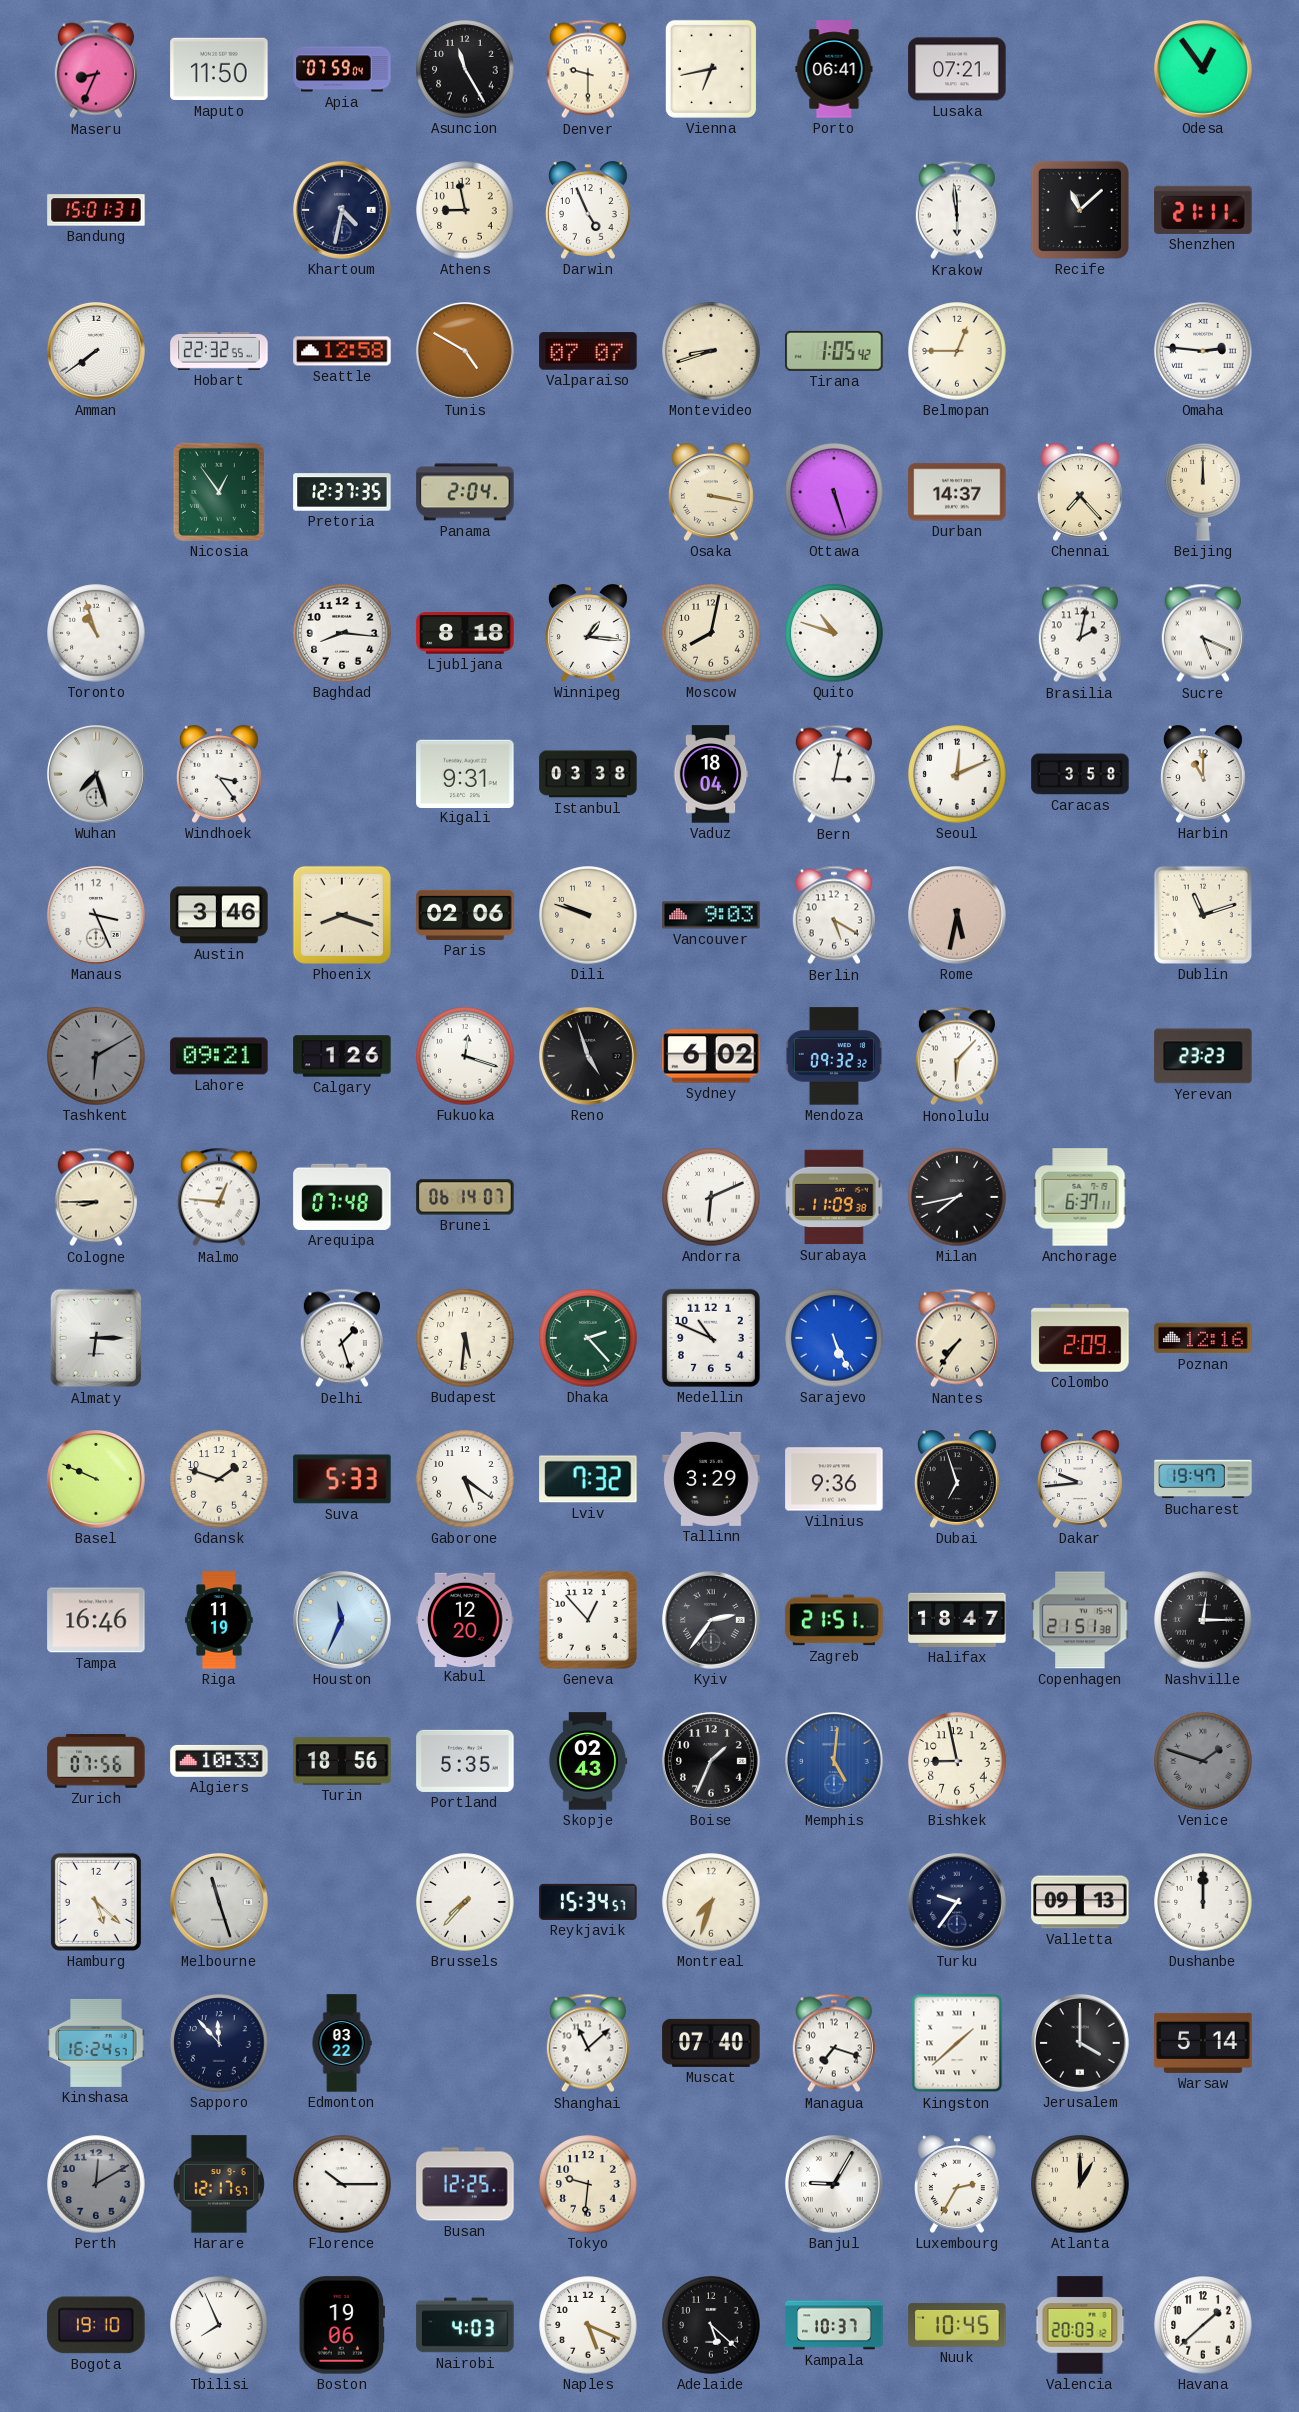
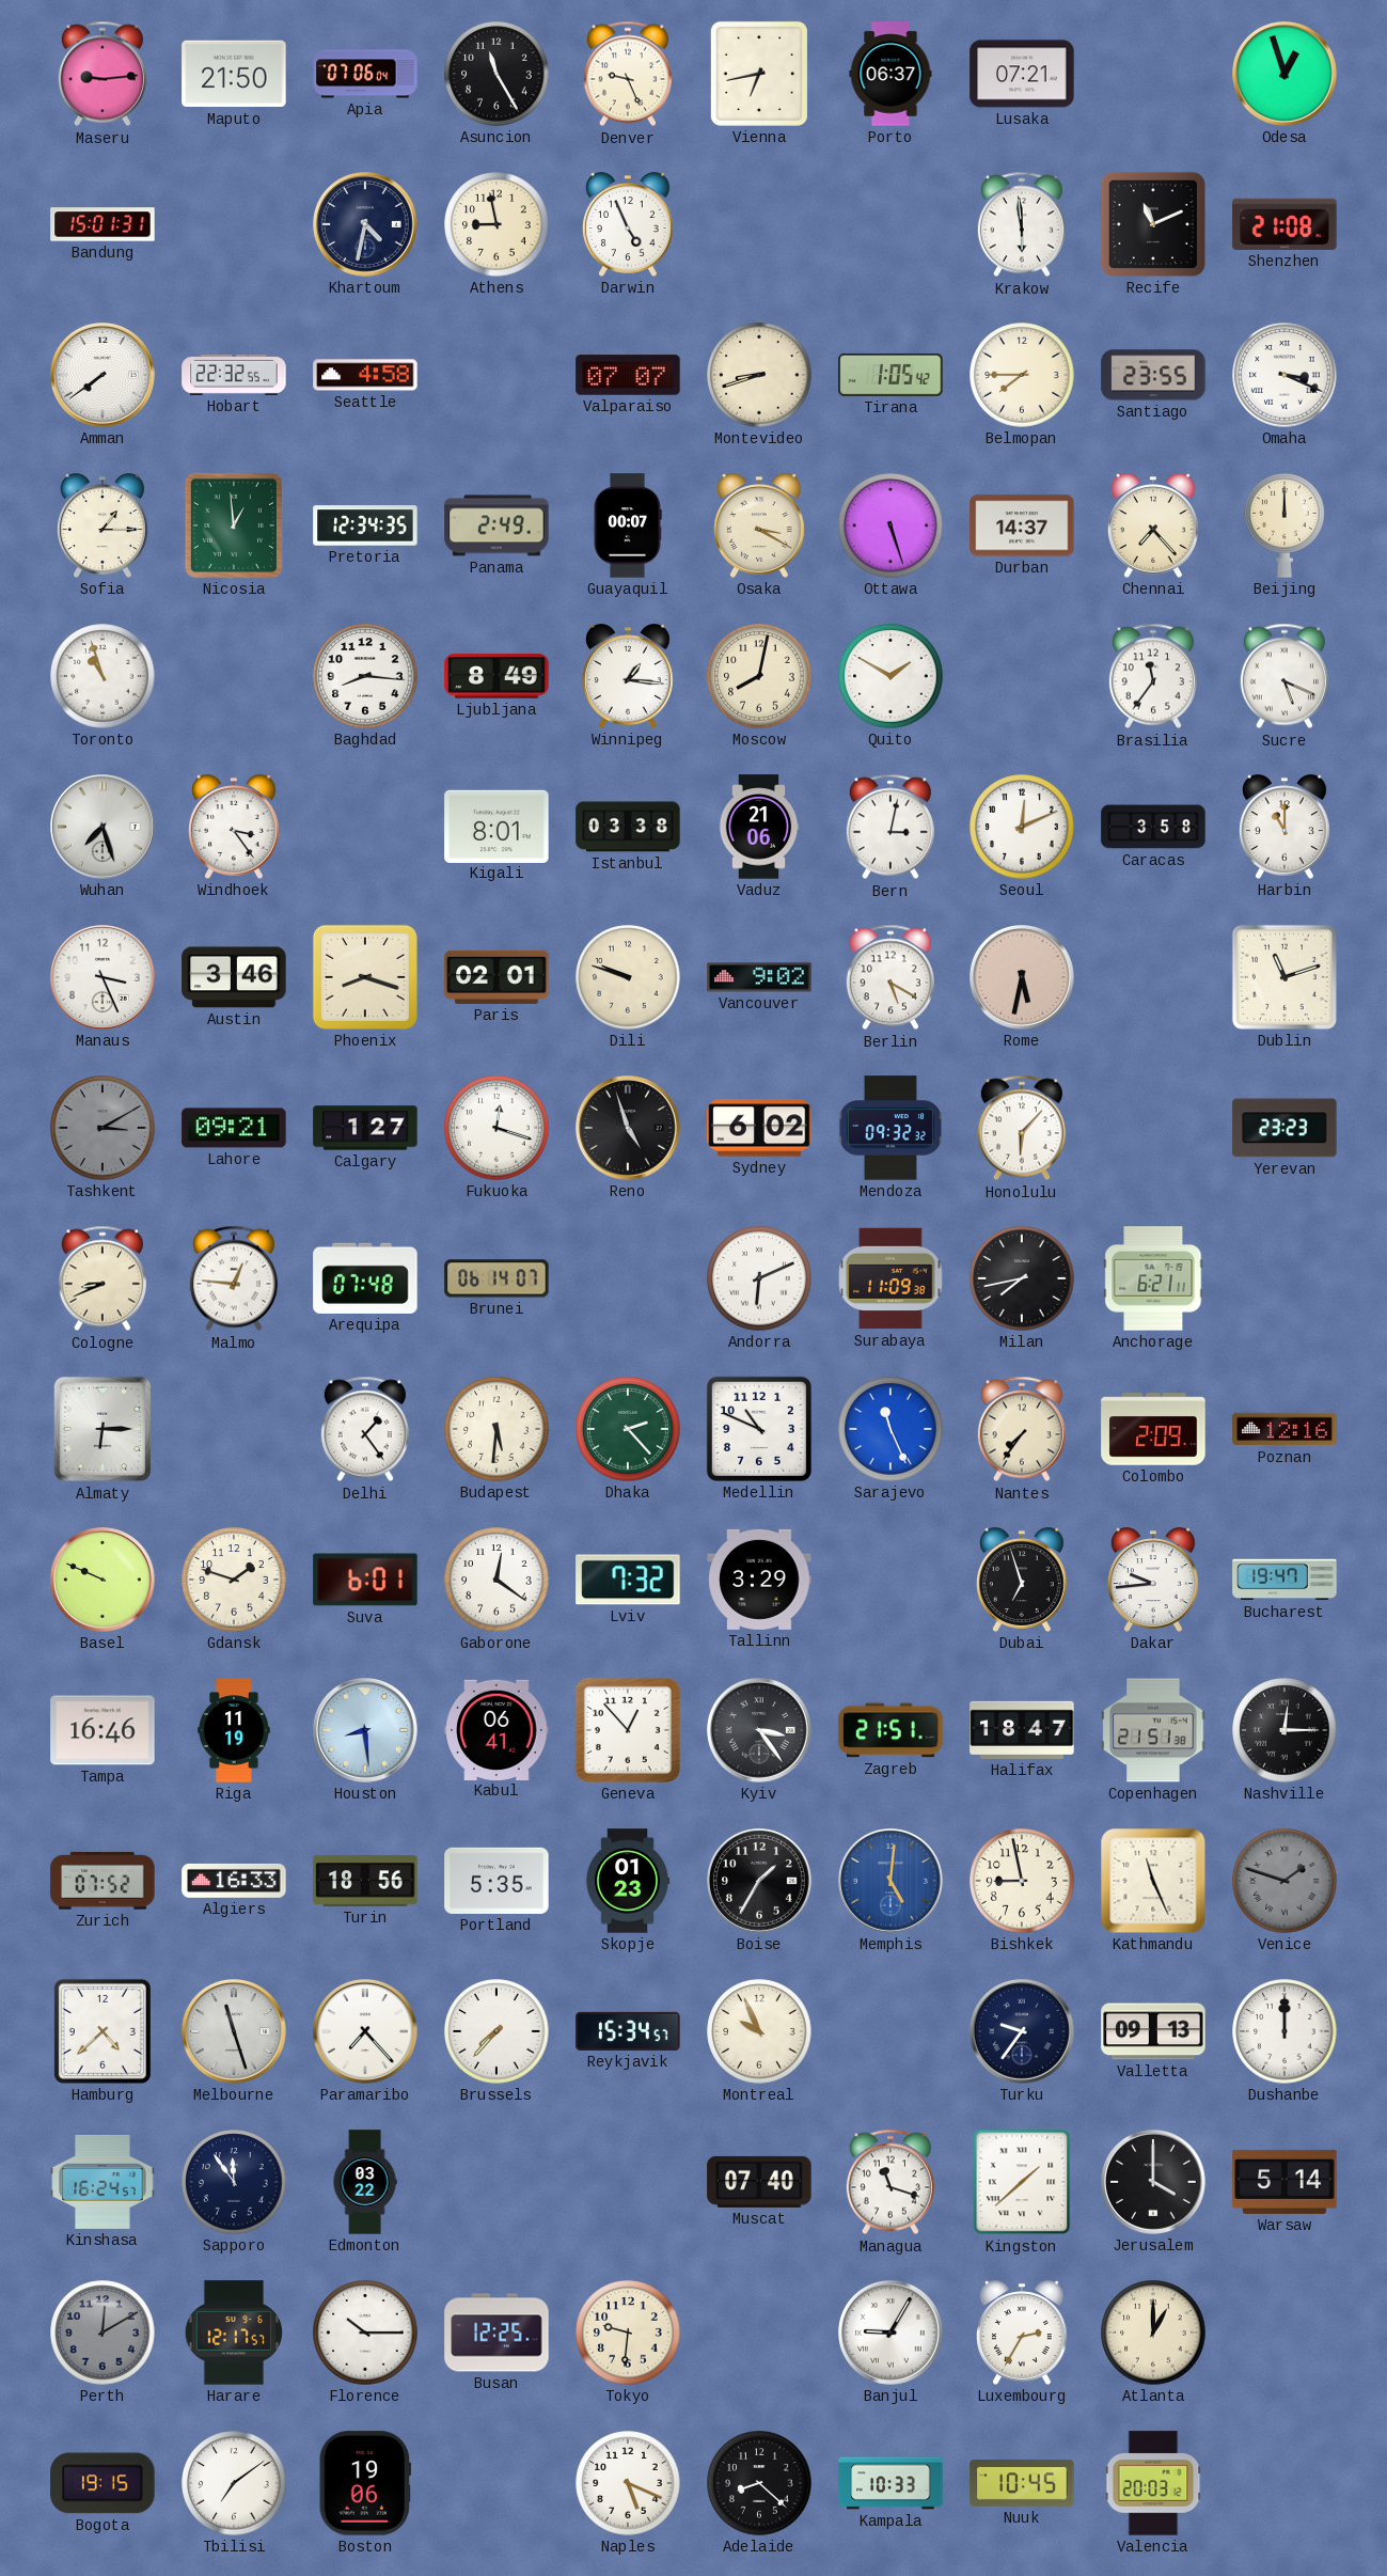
Maseru: 8:34 -> 9:14 (103, 74)
Maputo: 11:50 -> 21:50 (234, 74)
Apia: 07:59 -> 07:06 (365, 74)
Denver: 9:30 -> 9:26 (628, 74)
Porto: 06:41 -> 06:37 (890, 74)
Odesa: 12:54 -> 12:57 (1286, 75)
Recife: 11:08 -> 11:11 (1153, 224)
Shenzhen: 21:11 -> 21:08 (1284, 224)
Seattle: 12:58 -> 4:58 (365, 375)
Tunis: 4:50 -> none (466, 352)
Belmopan: 12:45 -> 7:45 (1022, 375)
Santiago: none -> 23:55 (1153, 375)
Omaha: 2:46 -> 3:19 (1284, 375)
Sofia: none -> 1:15 (103, 525)
Nicosia: 12:54 -> 12:59 (234, 525)
Pretoria: 12:37 -> 12:34 (365, 525)
Panama: 2:04 -> 2:49 (497, 525)
Guayaquil: none -> 00:07 (628, 525)
Osaka: 3:17 -> 3:20 (759, 525)
Ljubljana: 8:18 -> 8:49 (497, 676)
Quito: 10:48 -> 1:50 (890, 676)
Brasilia: 2:02 -> 11:36 (1153, 676)
Kigali: 9:31 -> 8:01 (497, 826)
Vaduz: 18:04 -> 21:06 (759, 827)
Paris: 02:06 -> 02:01 (497, 977)
Vancouver: 9:03 -> 9:02 (759, 977)
Tashkent: 6:10 -> 3:10 (103, 1128)
Calgary: 1:26 -> 1:27 (365, 1128)
Cologne: 8:45 -> 8:41 (103, 1278)
Anchorage: 6:37 -> 6:21 (1153, 1278)
Delhi: 1:27 -> 1:24 (365, 1429)
Sarajevo: 5:26 -> 11:26 (890, 1429)
Suva: 5:33 -> 6:01 (365, 1580)
Gaborone: 5:21 -> 12:21 (497, 1580)
Vilnius: 9:36 -> none (834, 1479)
Houston: 11:34 -> 8:29 (366, 1731)
Kabul: 12:20 -> 06:41 (497, 1729)
Kyiv: 2:36 -> 3:24 (760, 1731)
Zurich: 07:56 -> 07:52 (103, 1881)
Algiers: 10:33 -> 16:33 (234, 1881)
Skopje: 02:43 -> 01:23 (628, 1881)
Boise: 1:34 -> 1:35 (760, 1882)
Kathmandu: none -> 11:26 (1153, 1881)
Hamburg: 5:22 -> 4:38 (103, 2031)
Paramaribo: none -> 7:23 (366, 2032)
Montreal: 7:33 -> 9:56 (759, 2031)
Sapporo: 11:53 -> 11:54 (234, 2182)
Shanghai: 11:08 -> none (588, 2043)
Managua: 7:18 -> 11:18 (890, 2182)
Bogota: 19:10 -> 19:15 (103, 2483)
Tbilisi: 7:56 -> 7:09 (234, 2483)
Nairobi: 4:03 -> none (465, 2325)
Adelaide: 5:22 -> 8:22 (759, 2483)
Kampala: 10:37 -> 10:33 (890, 2483)
Havana: 1:38 -> none (1203, 2325)
